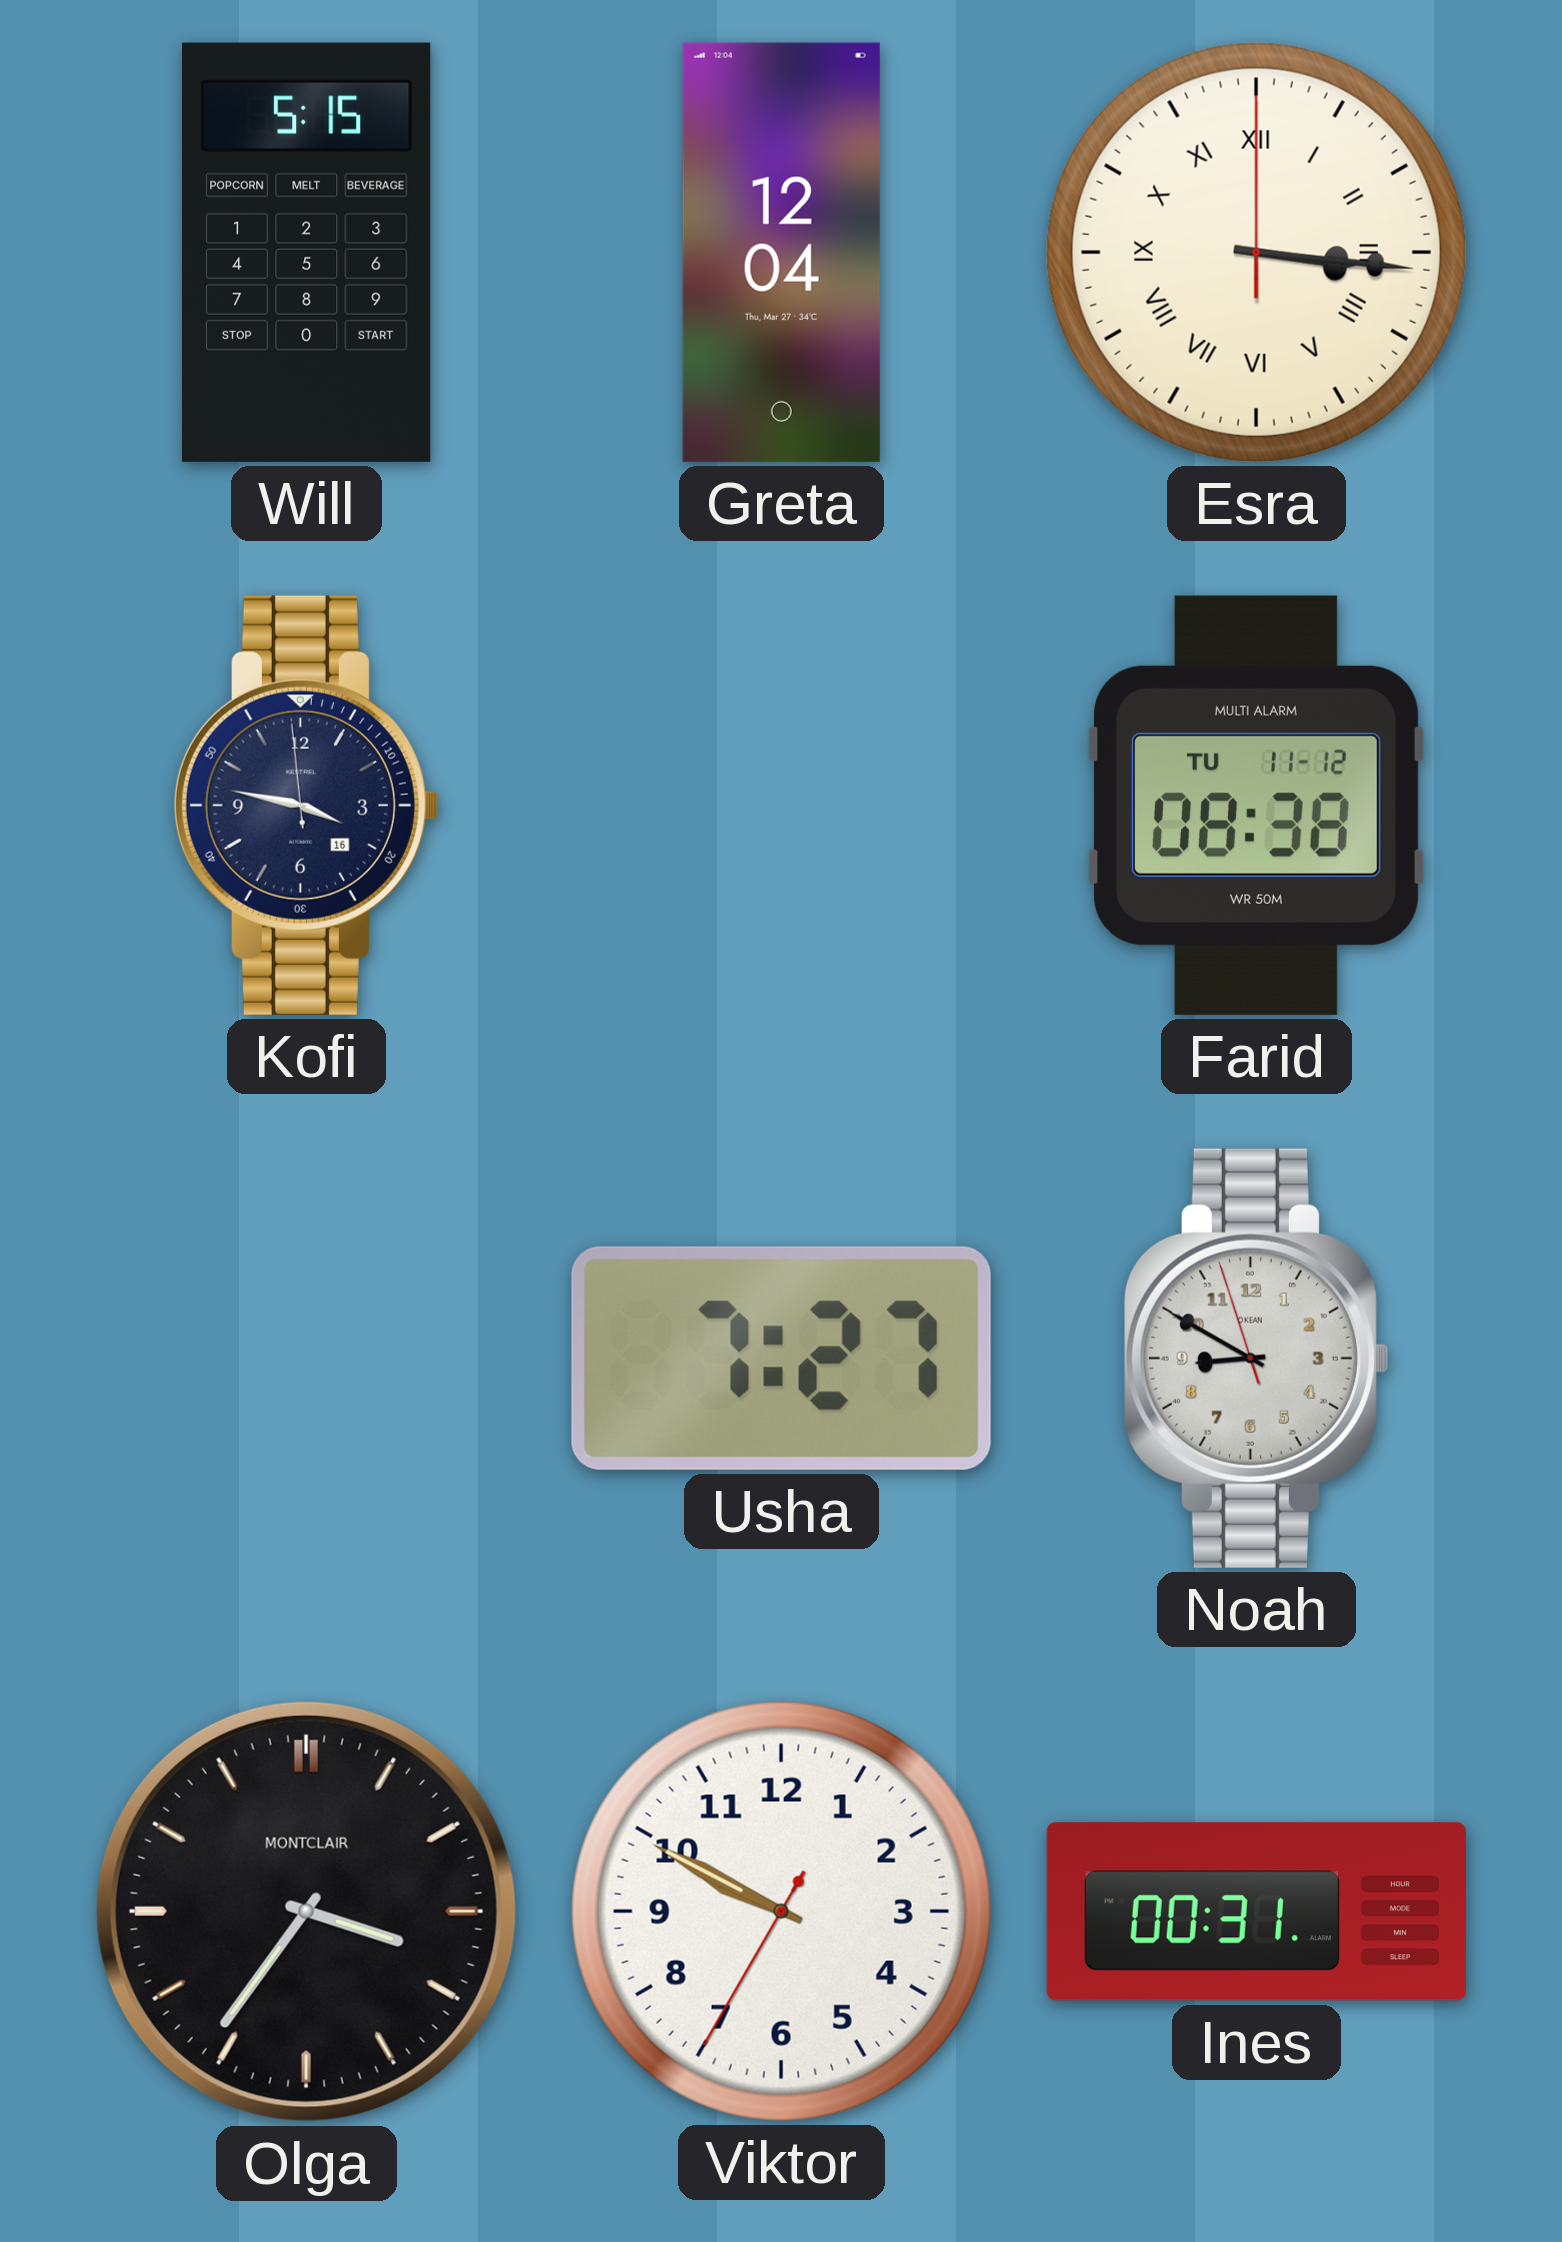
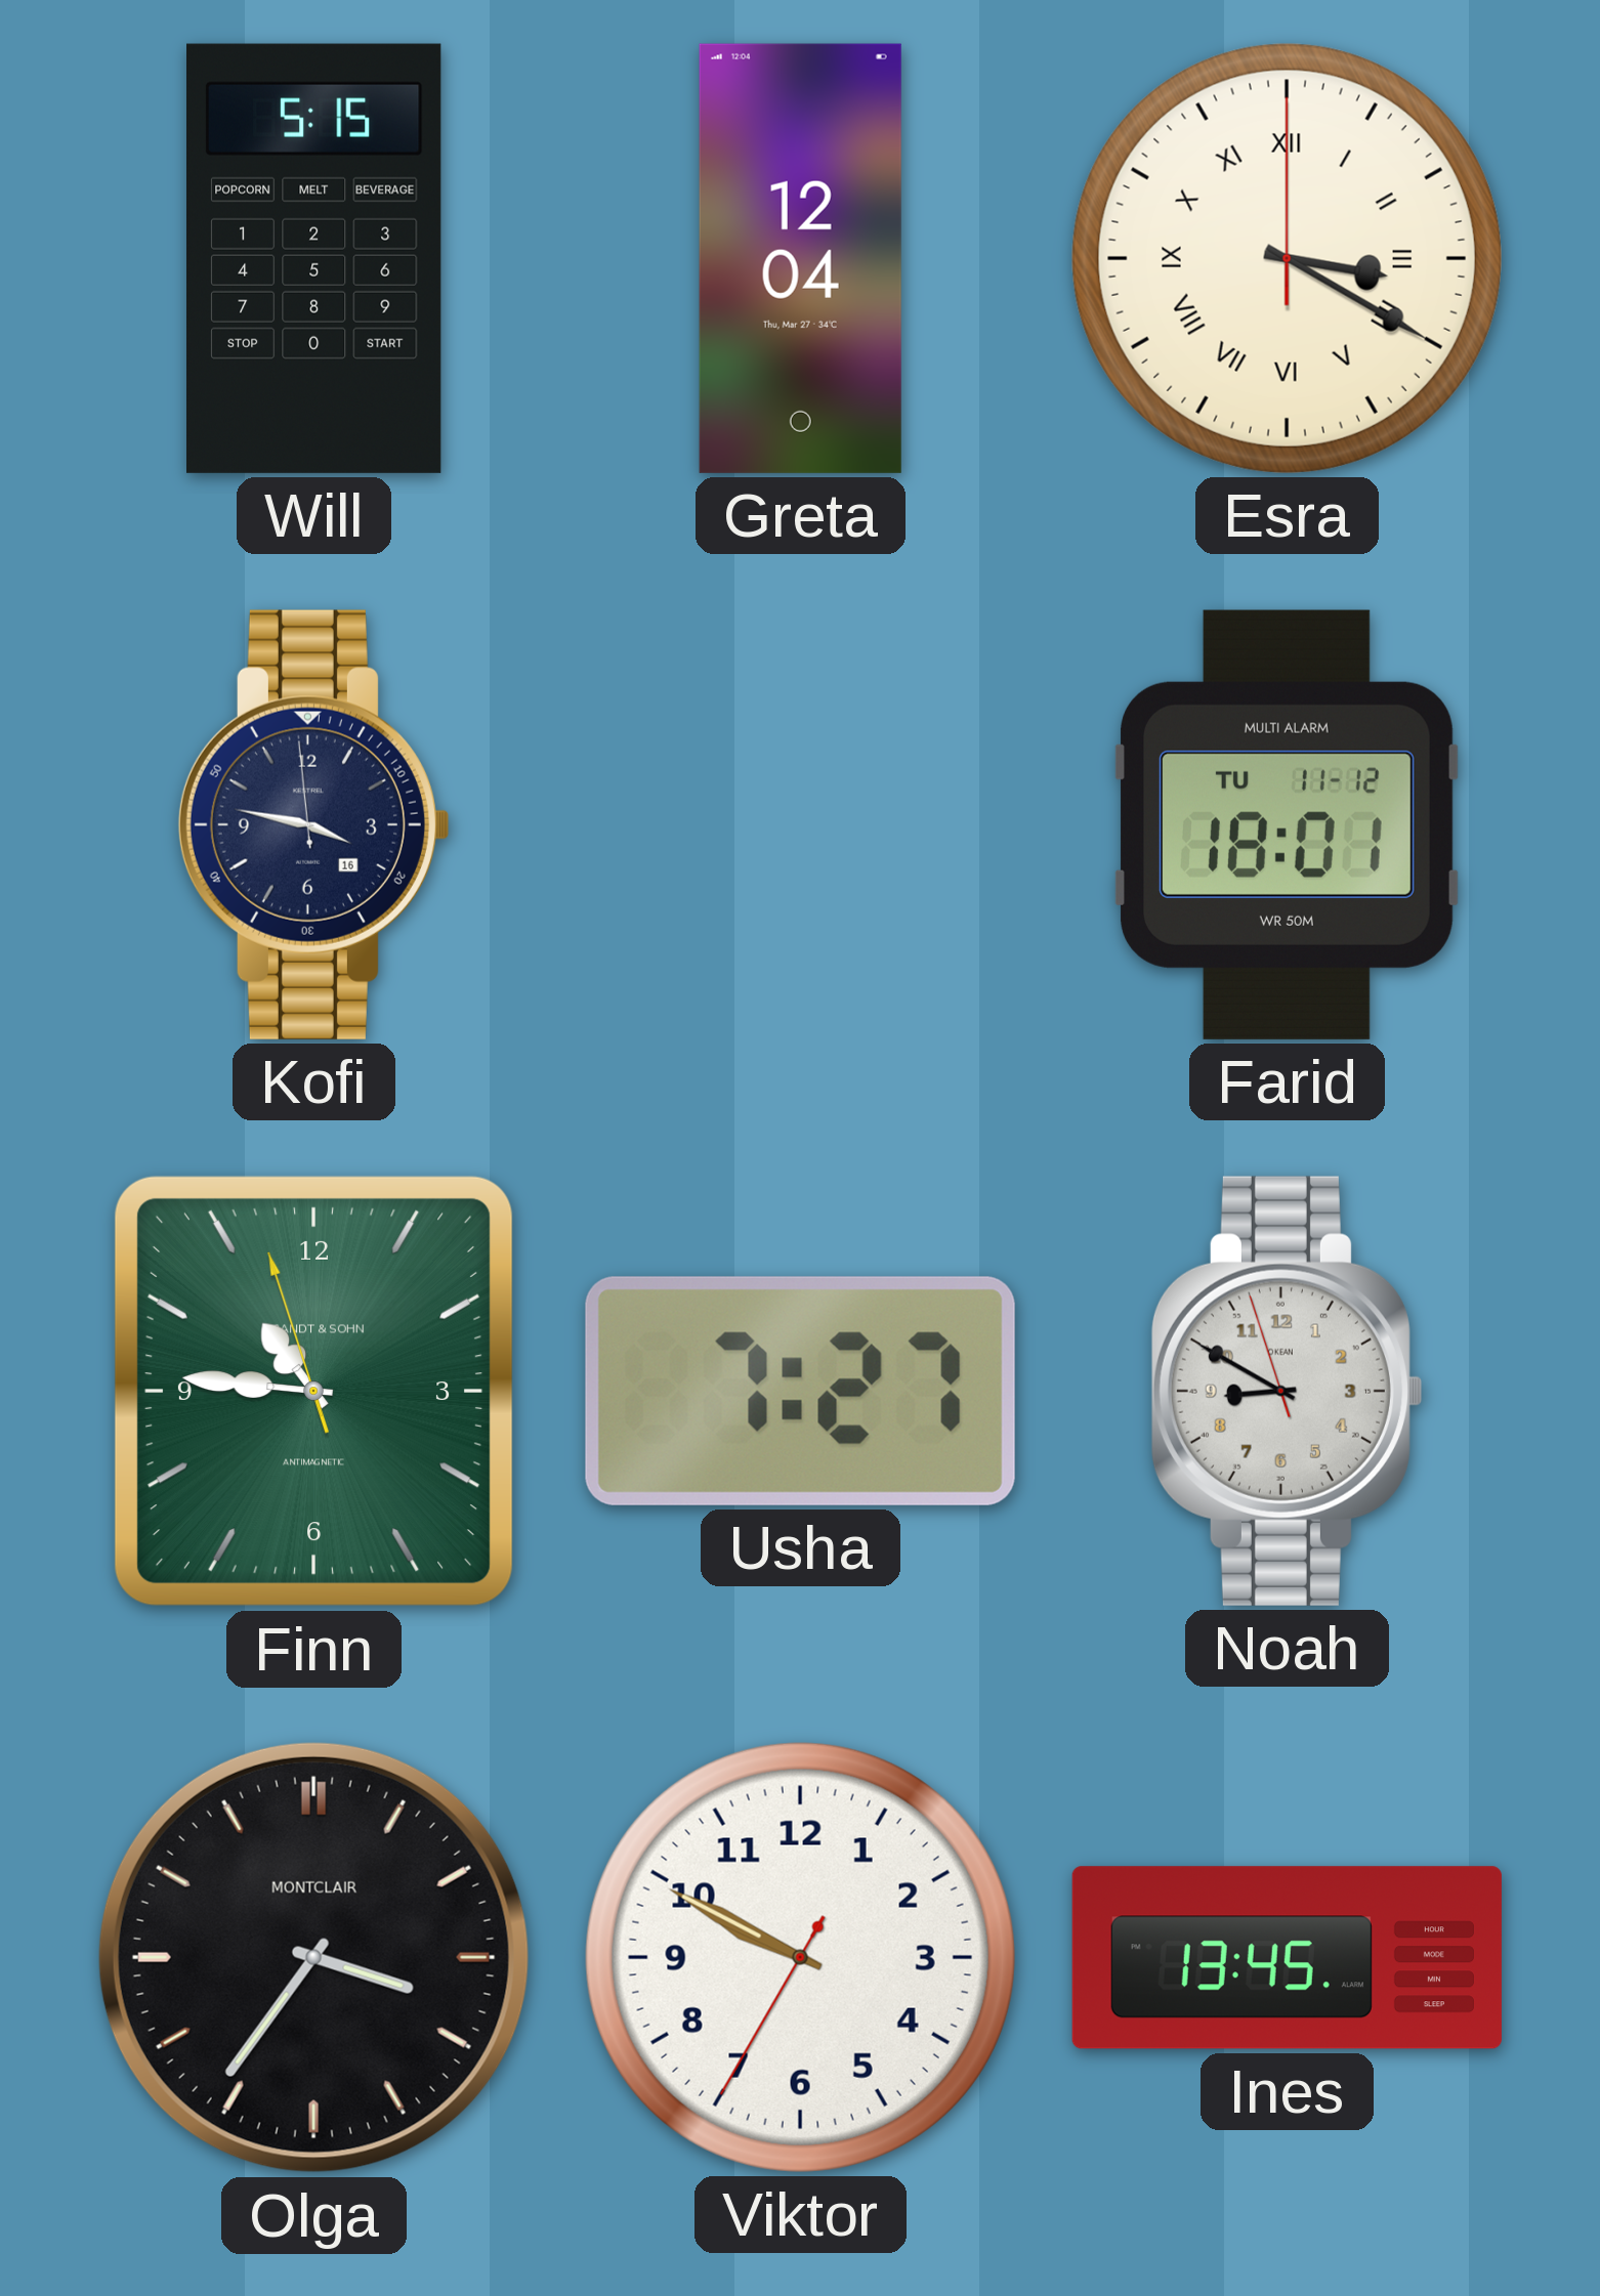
Esra: 3:16 -> 3:20 (1287, 258)
Farid: 08:38 -> 18:01 (1288, 824)
Finn: none -> 10:45 (313, 1391)
Ines: 00:31 -> 13:45 (1287, 1958)
